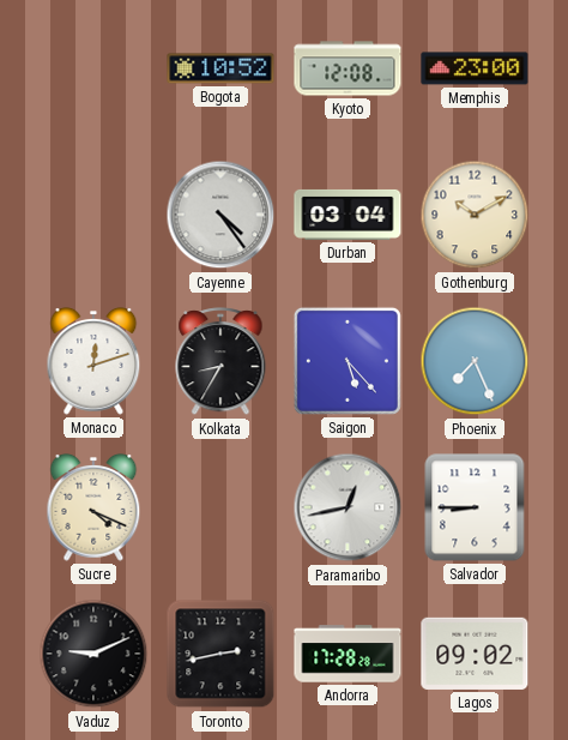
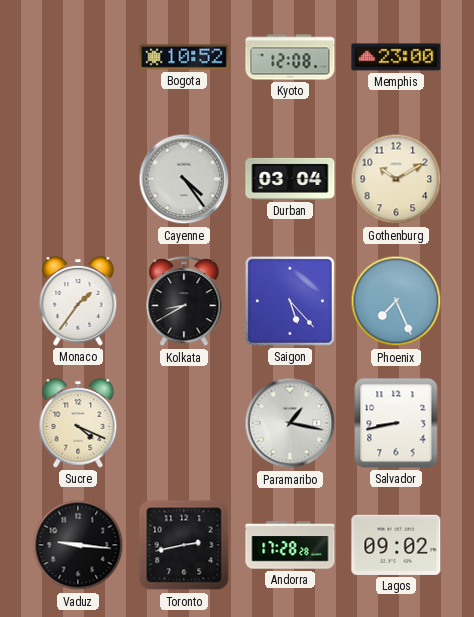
Monaco: 12:12 -> 1:36 (78, 302)
Kolkata: 8:35 -> 8:40 (184, 302)
Paramaribo: 12:43 -> 1:17 (290, 423)
Salvador: 8:45 -> 8:43 (396, 423)
Vaduz: 9:11 -> 9:16 (78, 545)
